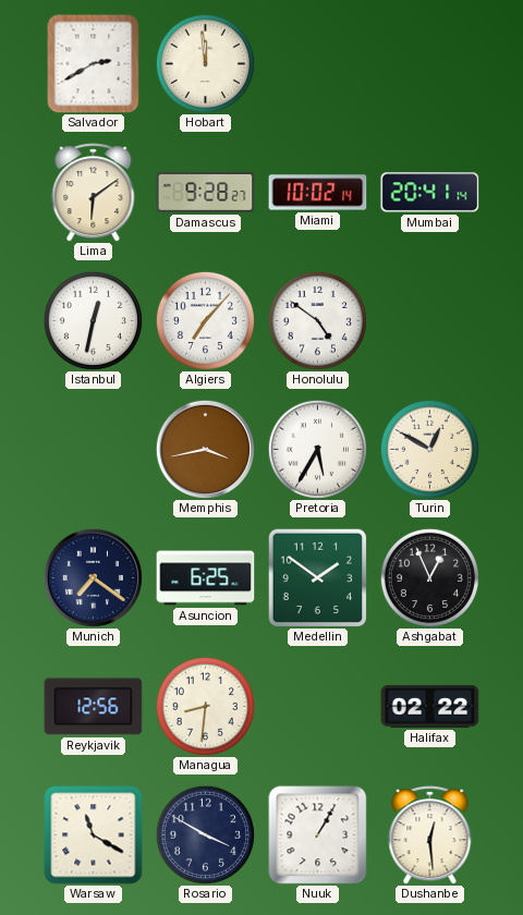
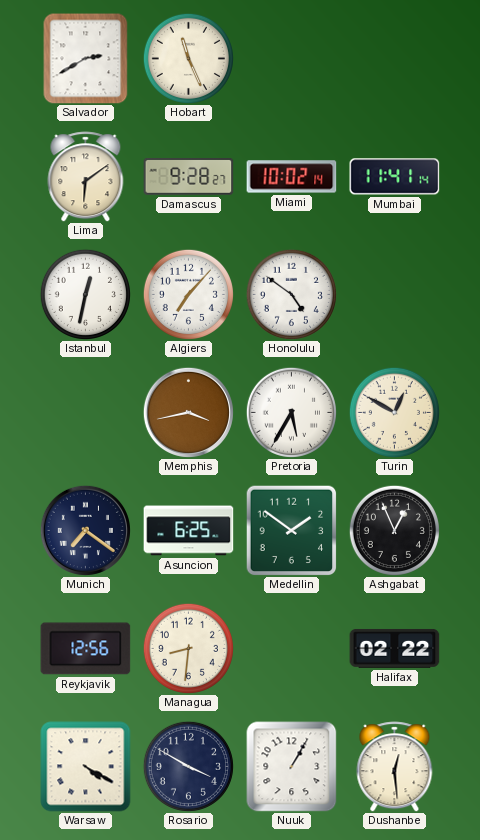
Hobart: 11:59 -> 11:26 (188, 58)
Mumbai: 20:41 -> 11:41 (395, 177)
Warsaw: 11:20 -> 4:20 (86, 767)
